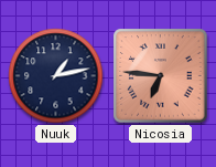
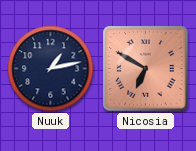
Nicosia: 6:46 -> 6:50 (146, 69)
